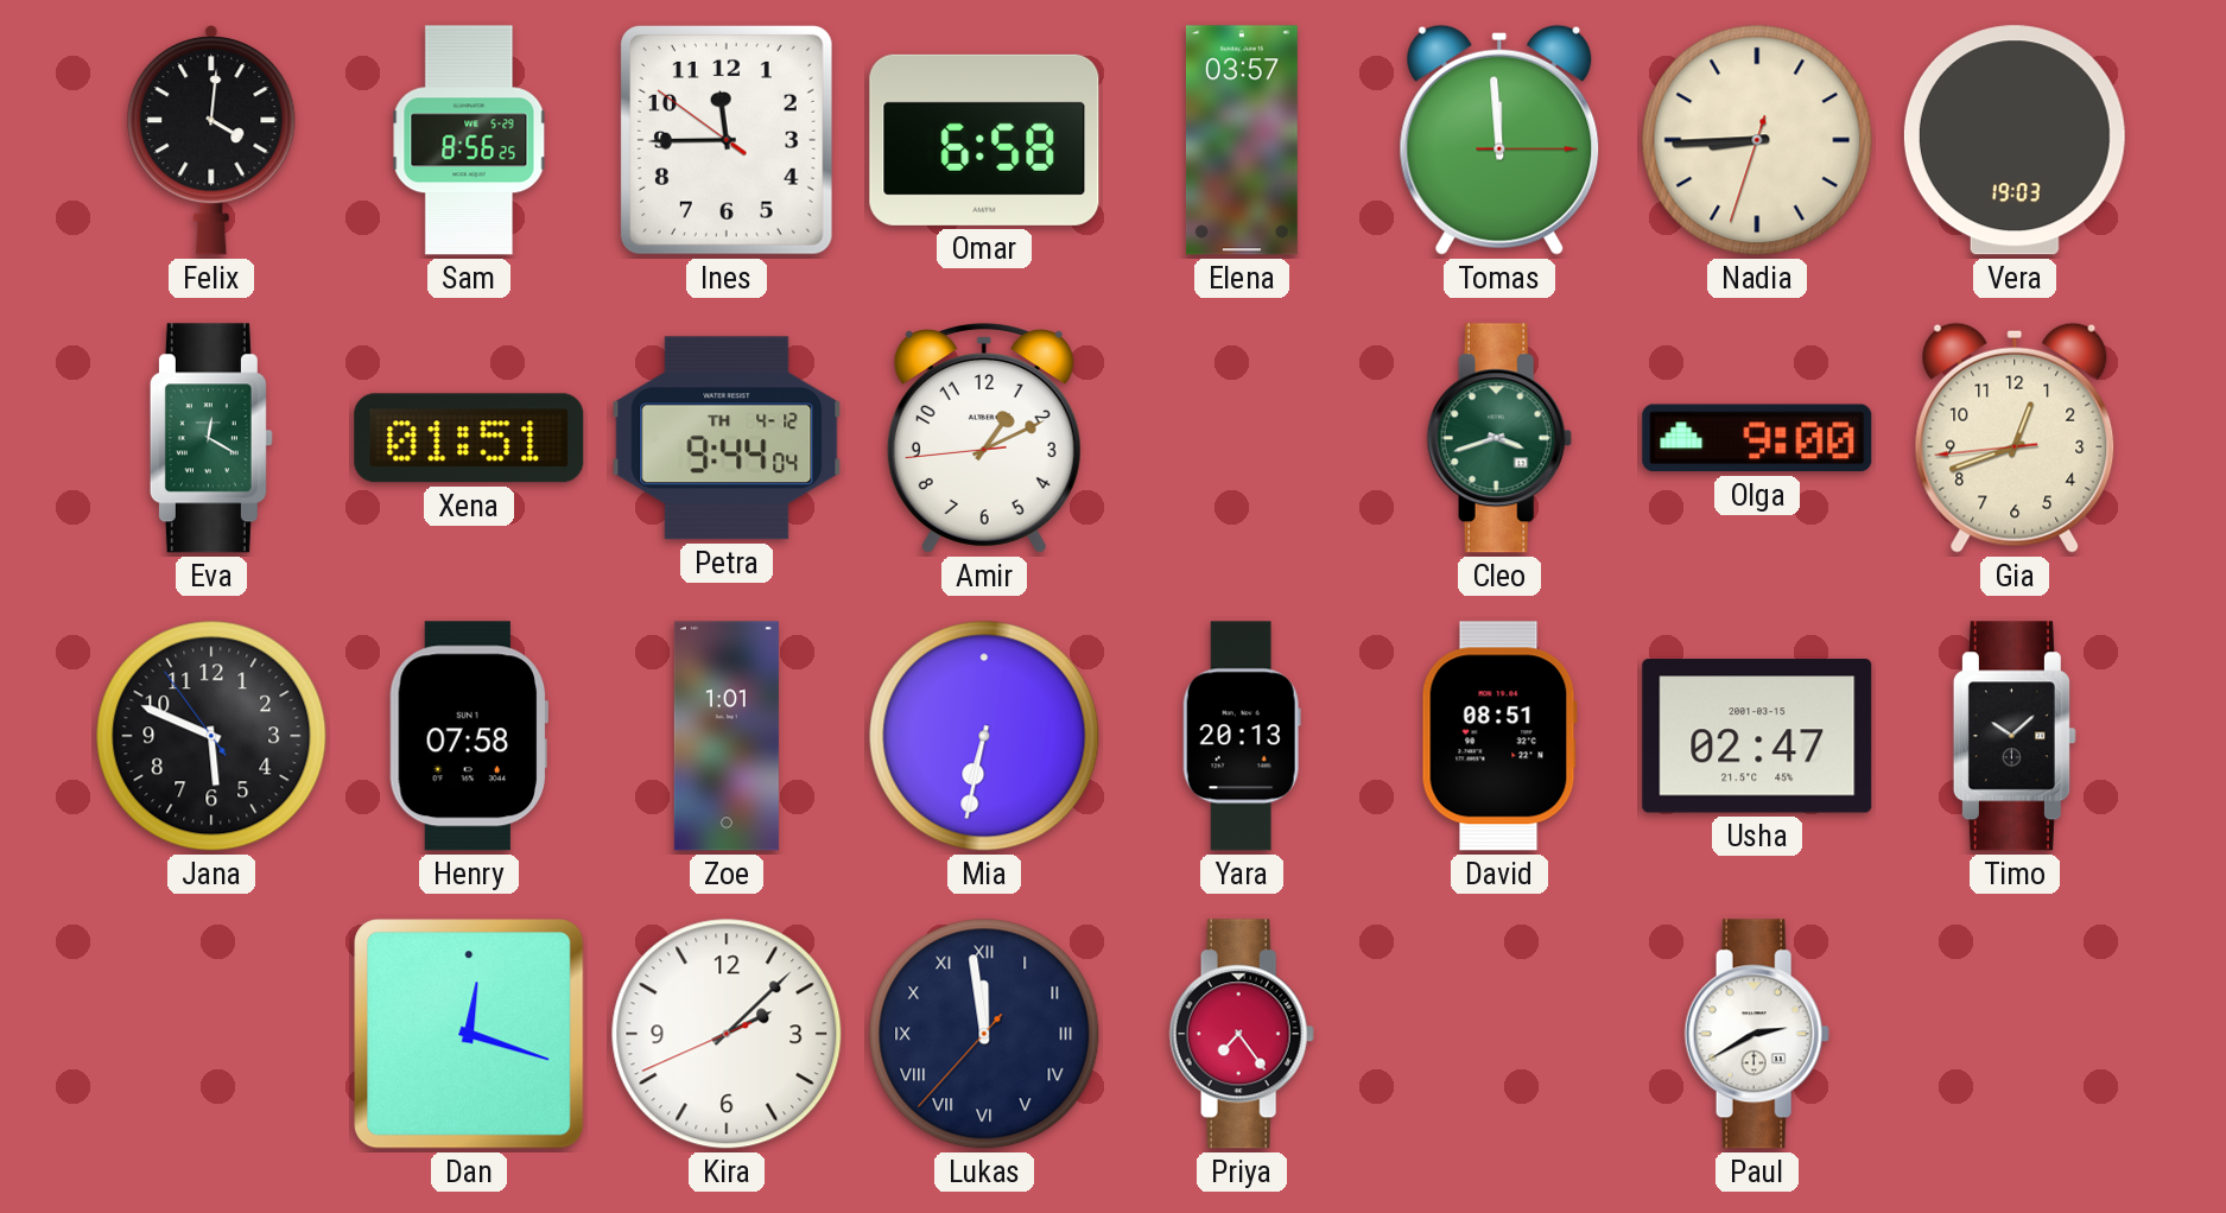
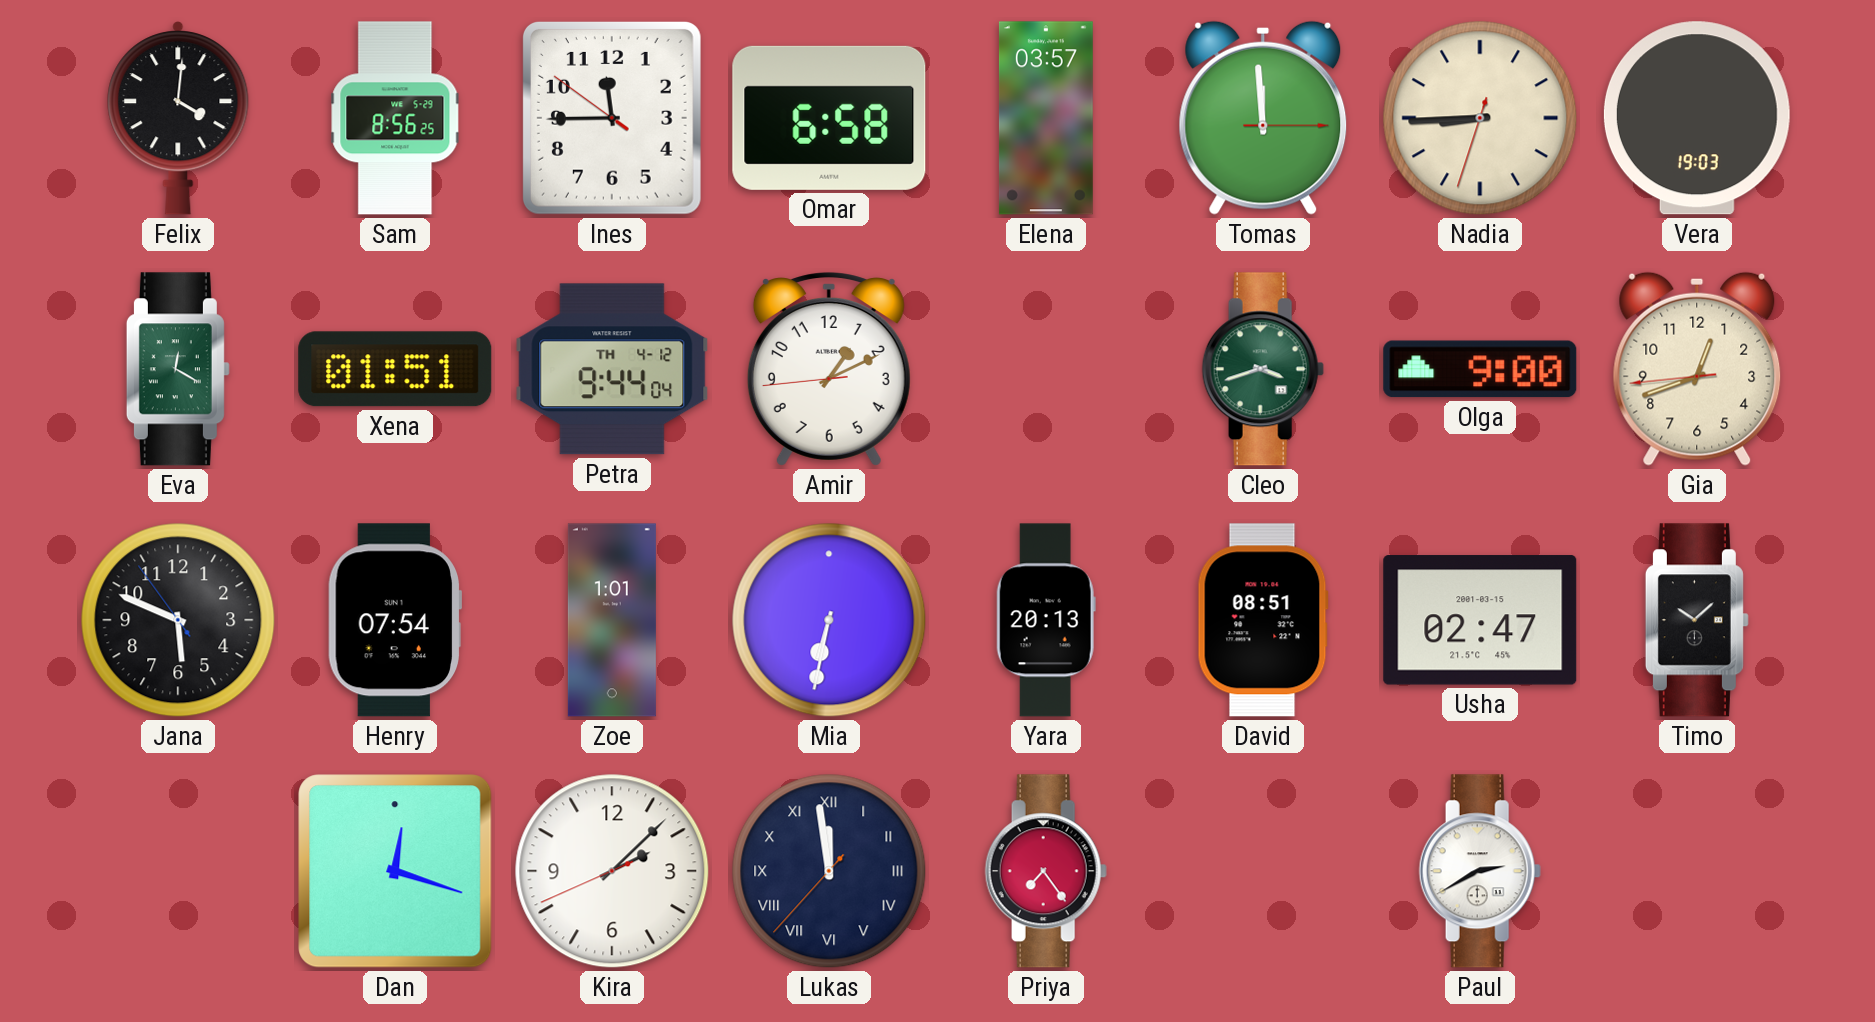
Henry: 07:58 -> 07:54 (394, 620)
